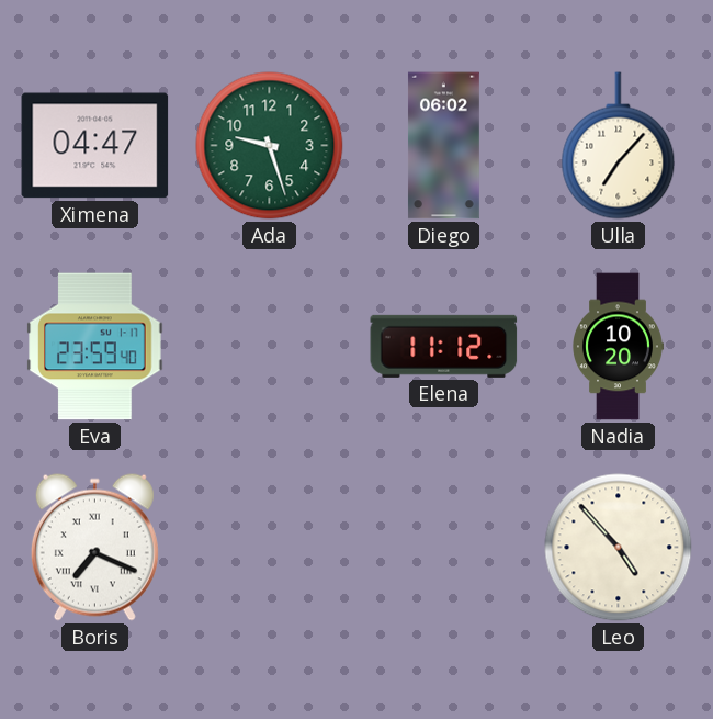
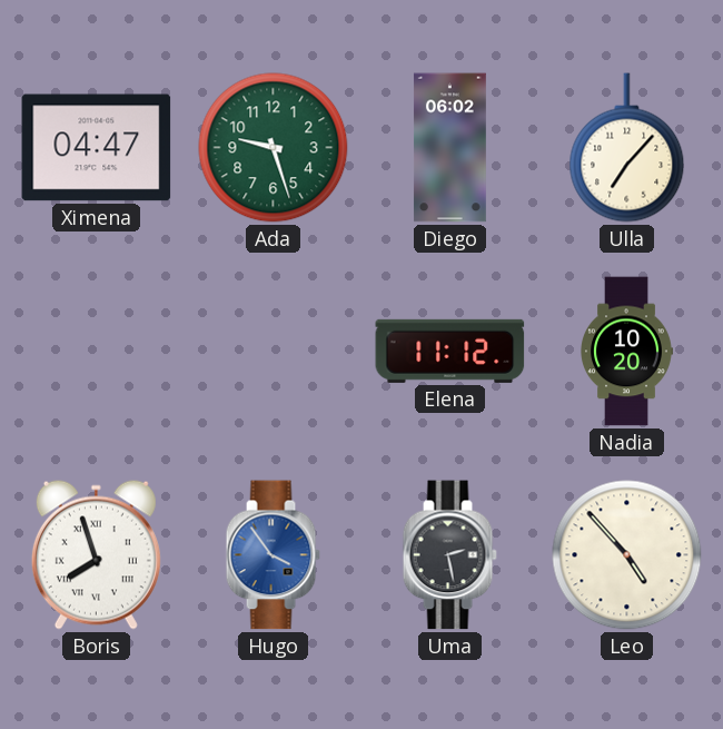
Eva: 23:59 -> none (95, 347)
Boris: 7:19 -> 7:57 (96, 554)
Hugo: none -> 3:54 (273, 555)
Uma: none -> 2:28 (449, 555)
